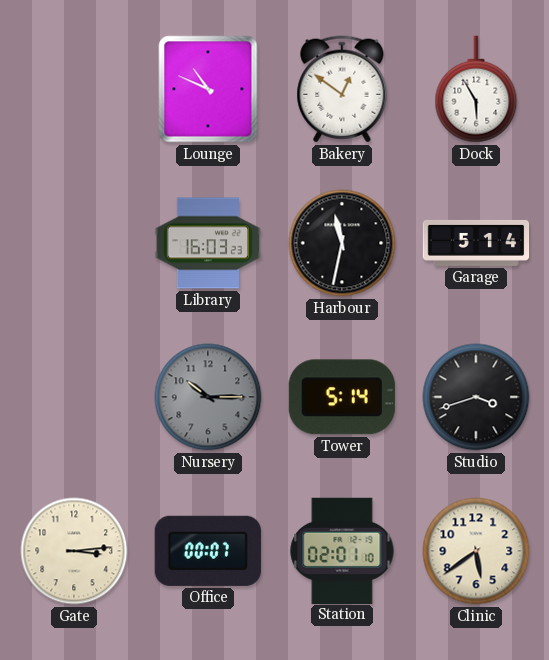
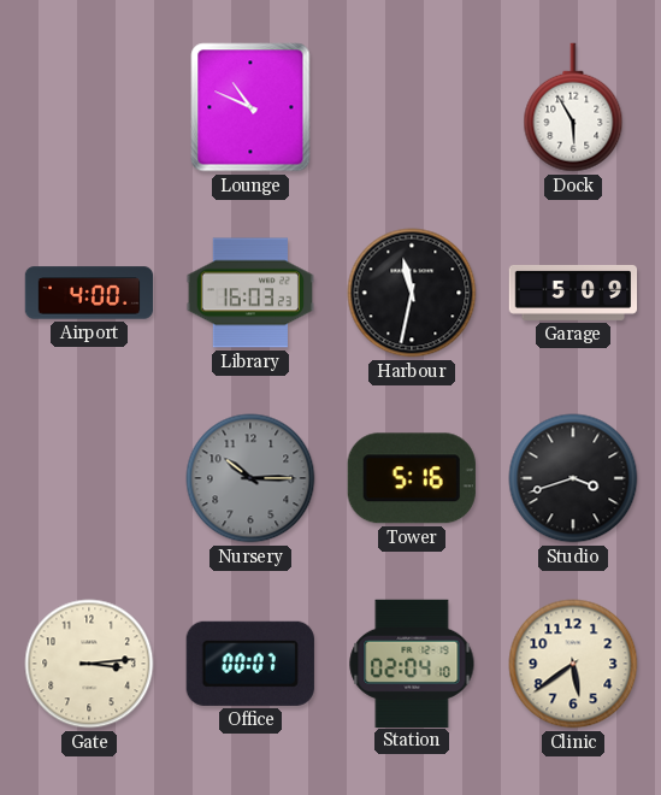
Bakery: 12:51 -> none (342, 89)
Airport: none -> 4:00 (89, 293)
Garage: 5:14 -> 5:09 (573, 293)
Tower: 5:14 -> 5:16 (412, 478)
Station: 02:01 -> 02:04 (412, 662)
